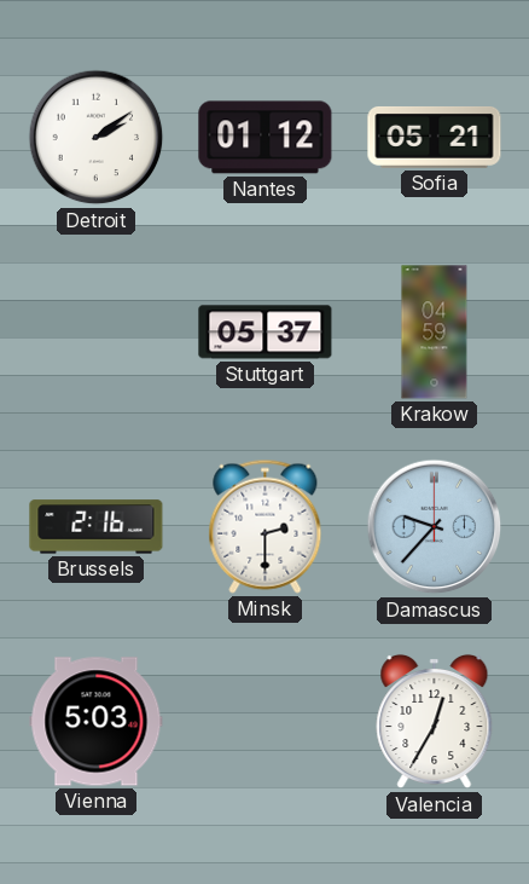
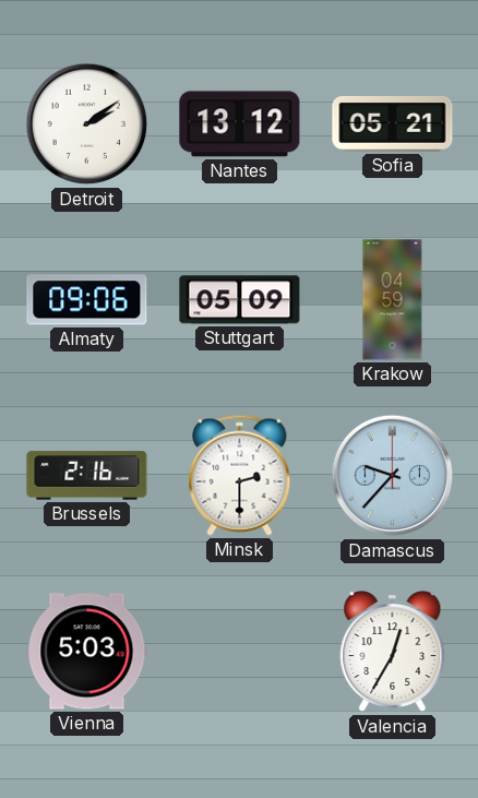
Nantes: 01:12 -> 13:12 (240, 124)
Almaty: none -> 09:06 (87, 300)
Stuttgart: 05:37 -> 05:09 (240, 300)
